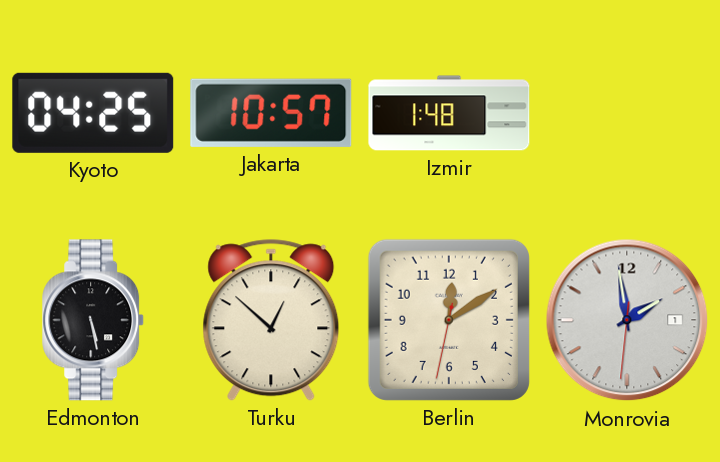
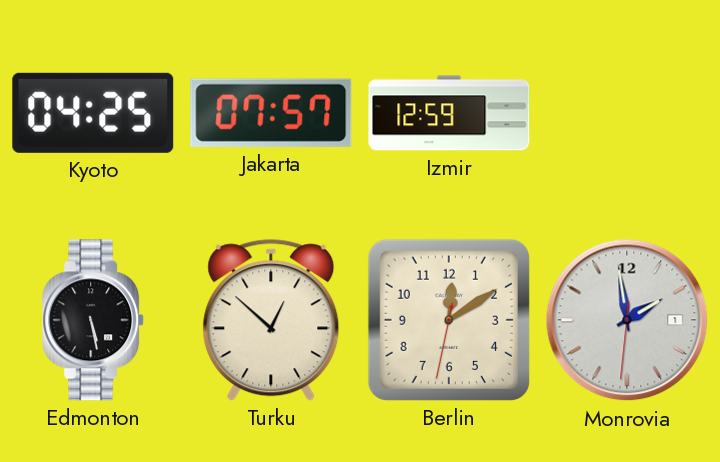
Jakarta: 10:57 -> 07:57 (271, 113)
Izmir: 1:48 -> 12:59 (449, 113)
